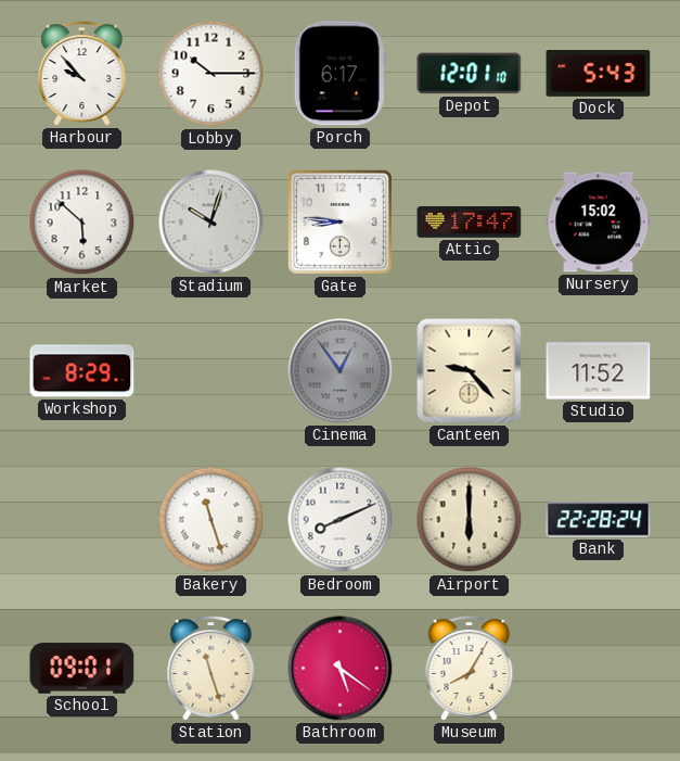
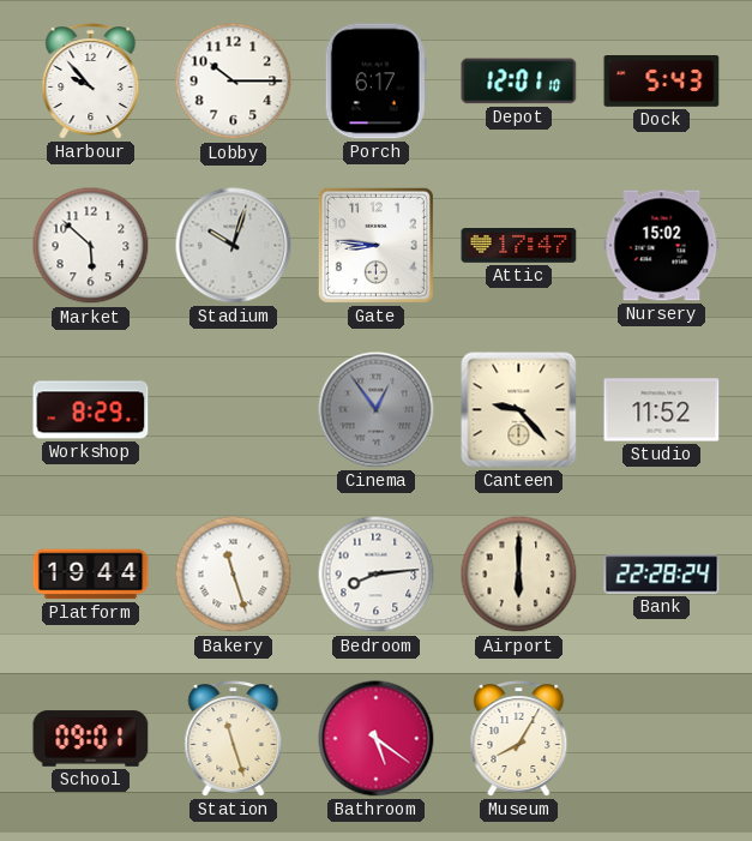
Platform: none -> 19:44 (91, 575)
Bedroom: 8:11 -> 8:14 (377, 575)
